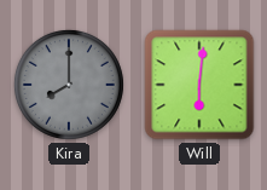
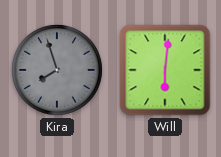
Kira: 8:00 -> 7:57 (57, 70)
